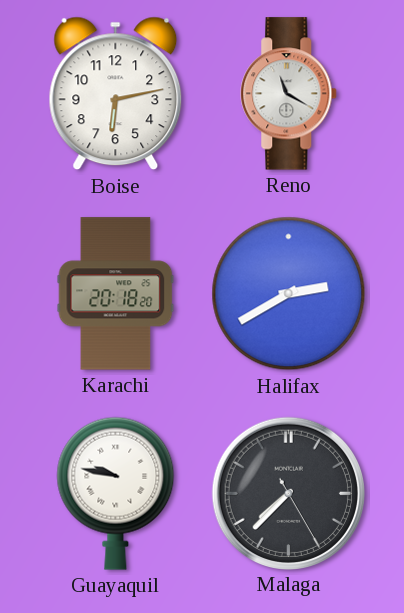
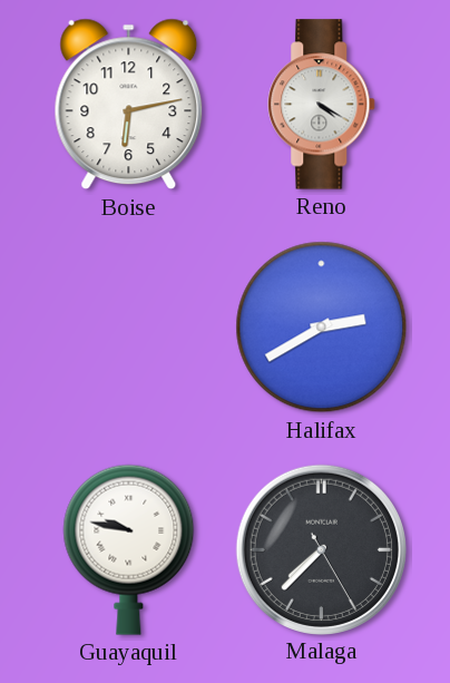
Reno: 11:20 -> 4:20 (322, 105)
Karachi: 20:18 -> none (116, 294)
